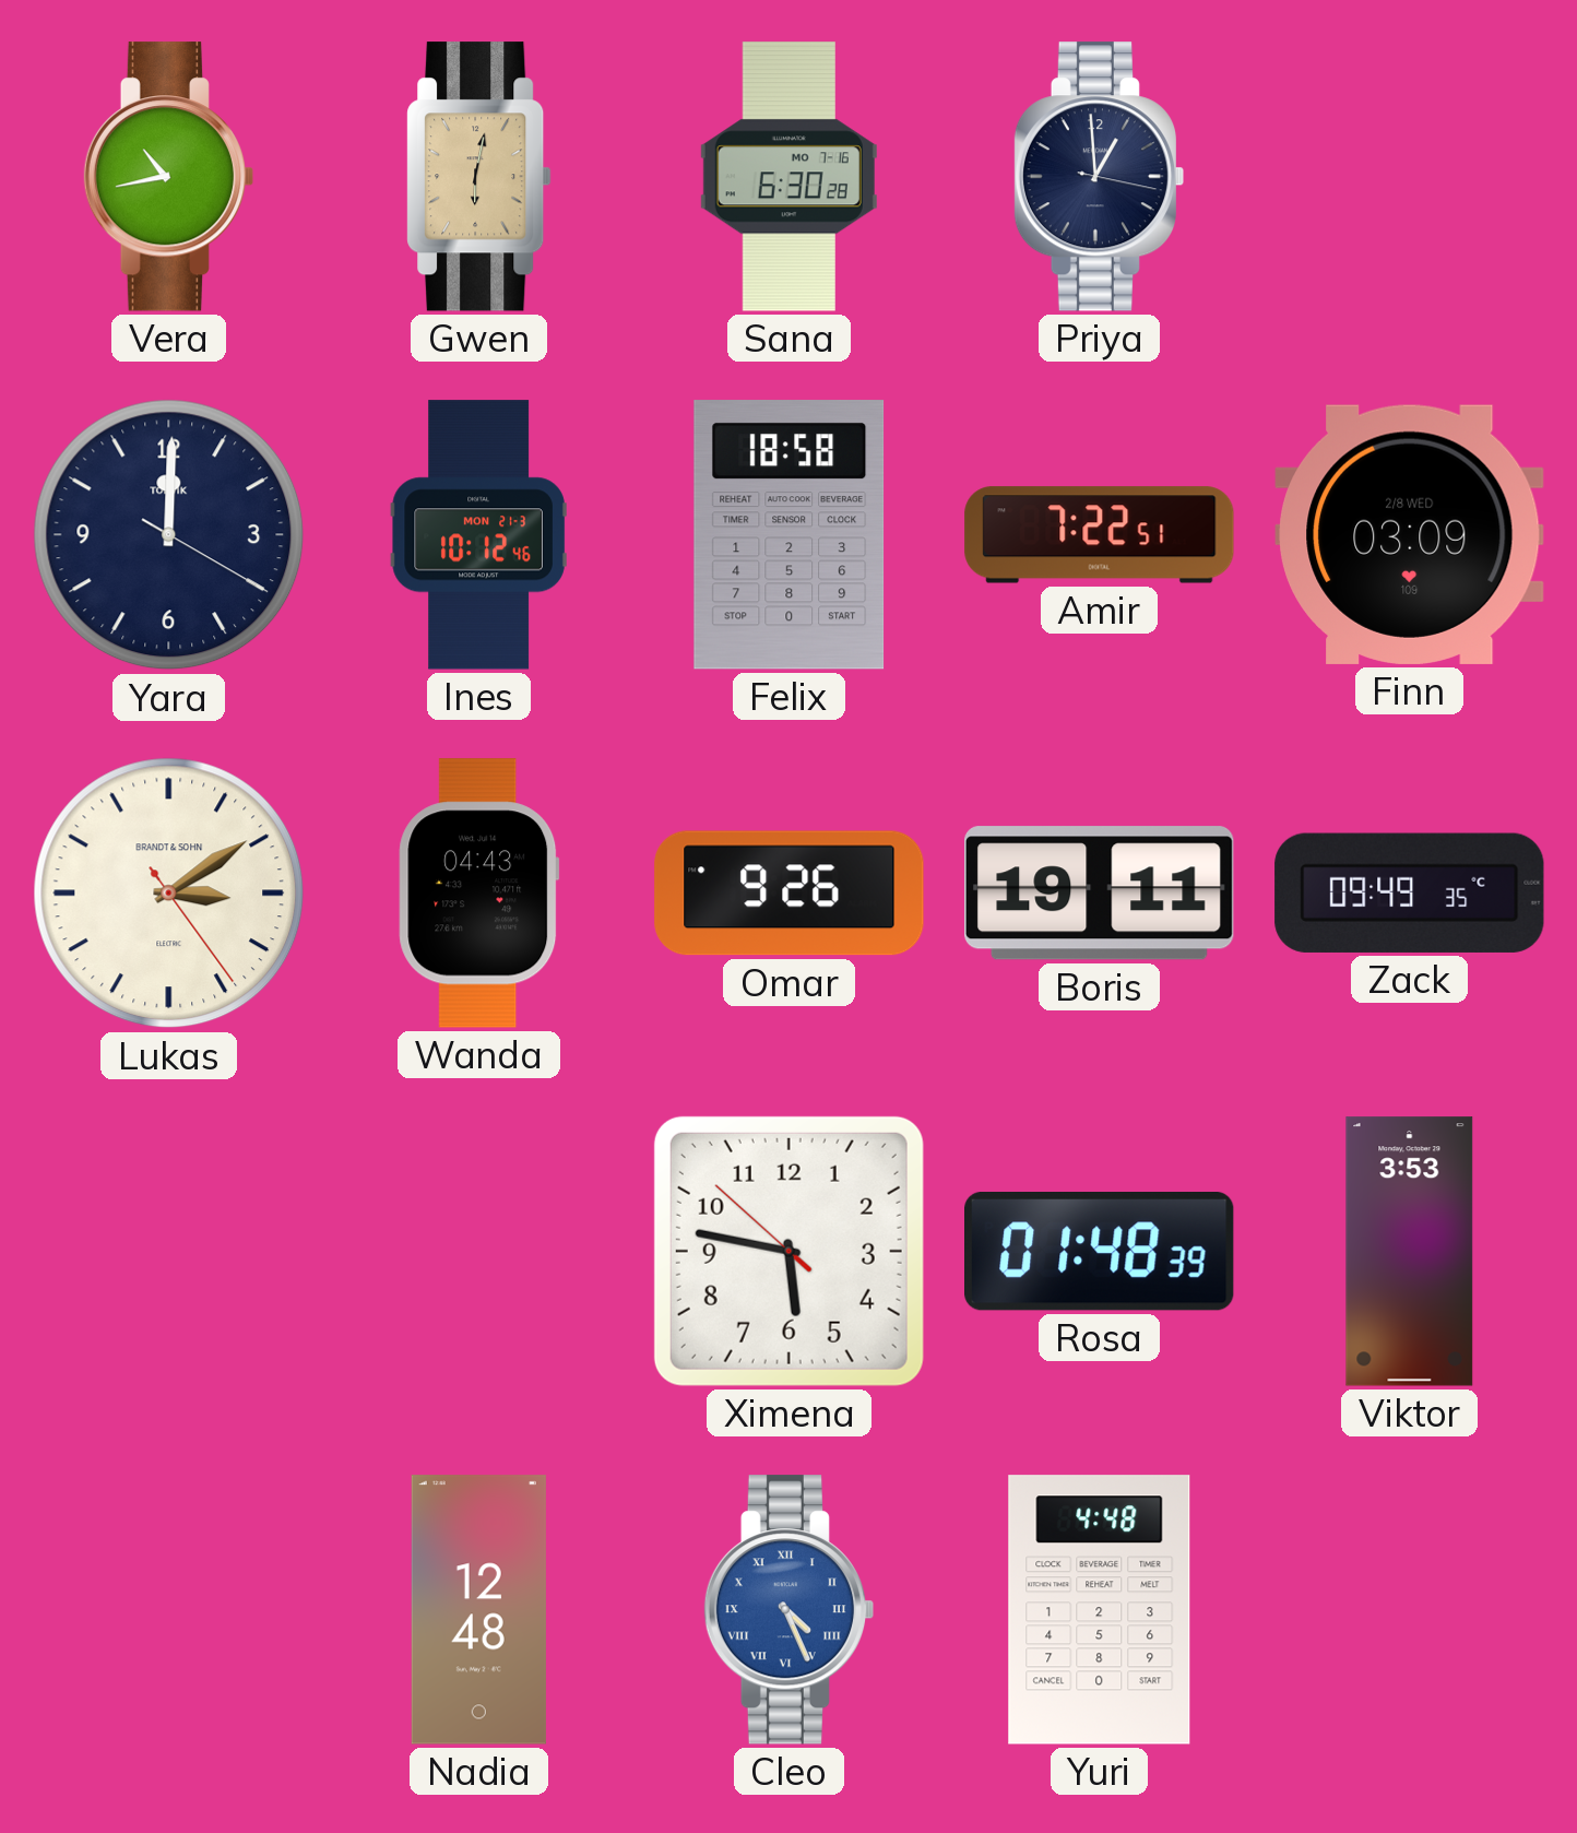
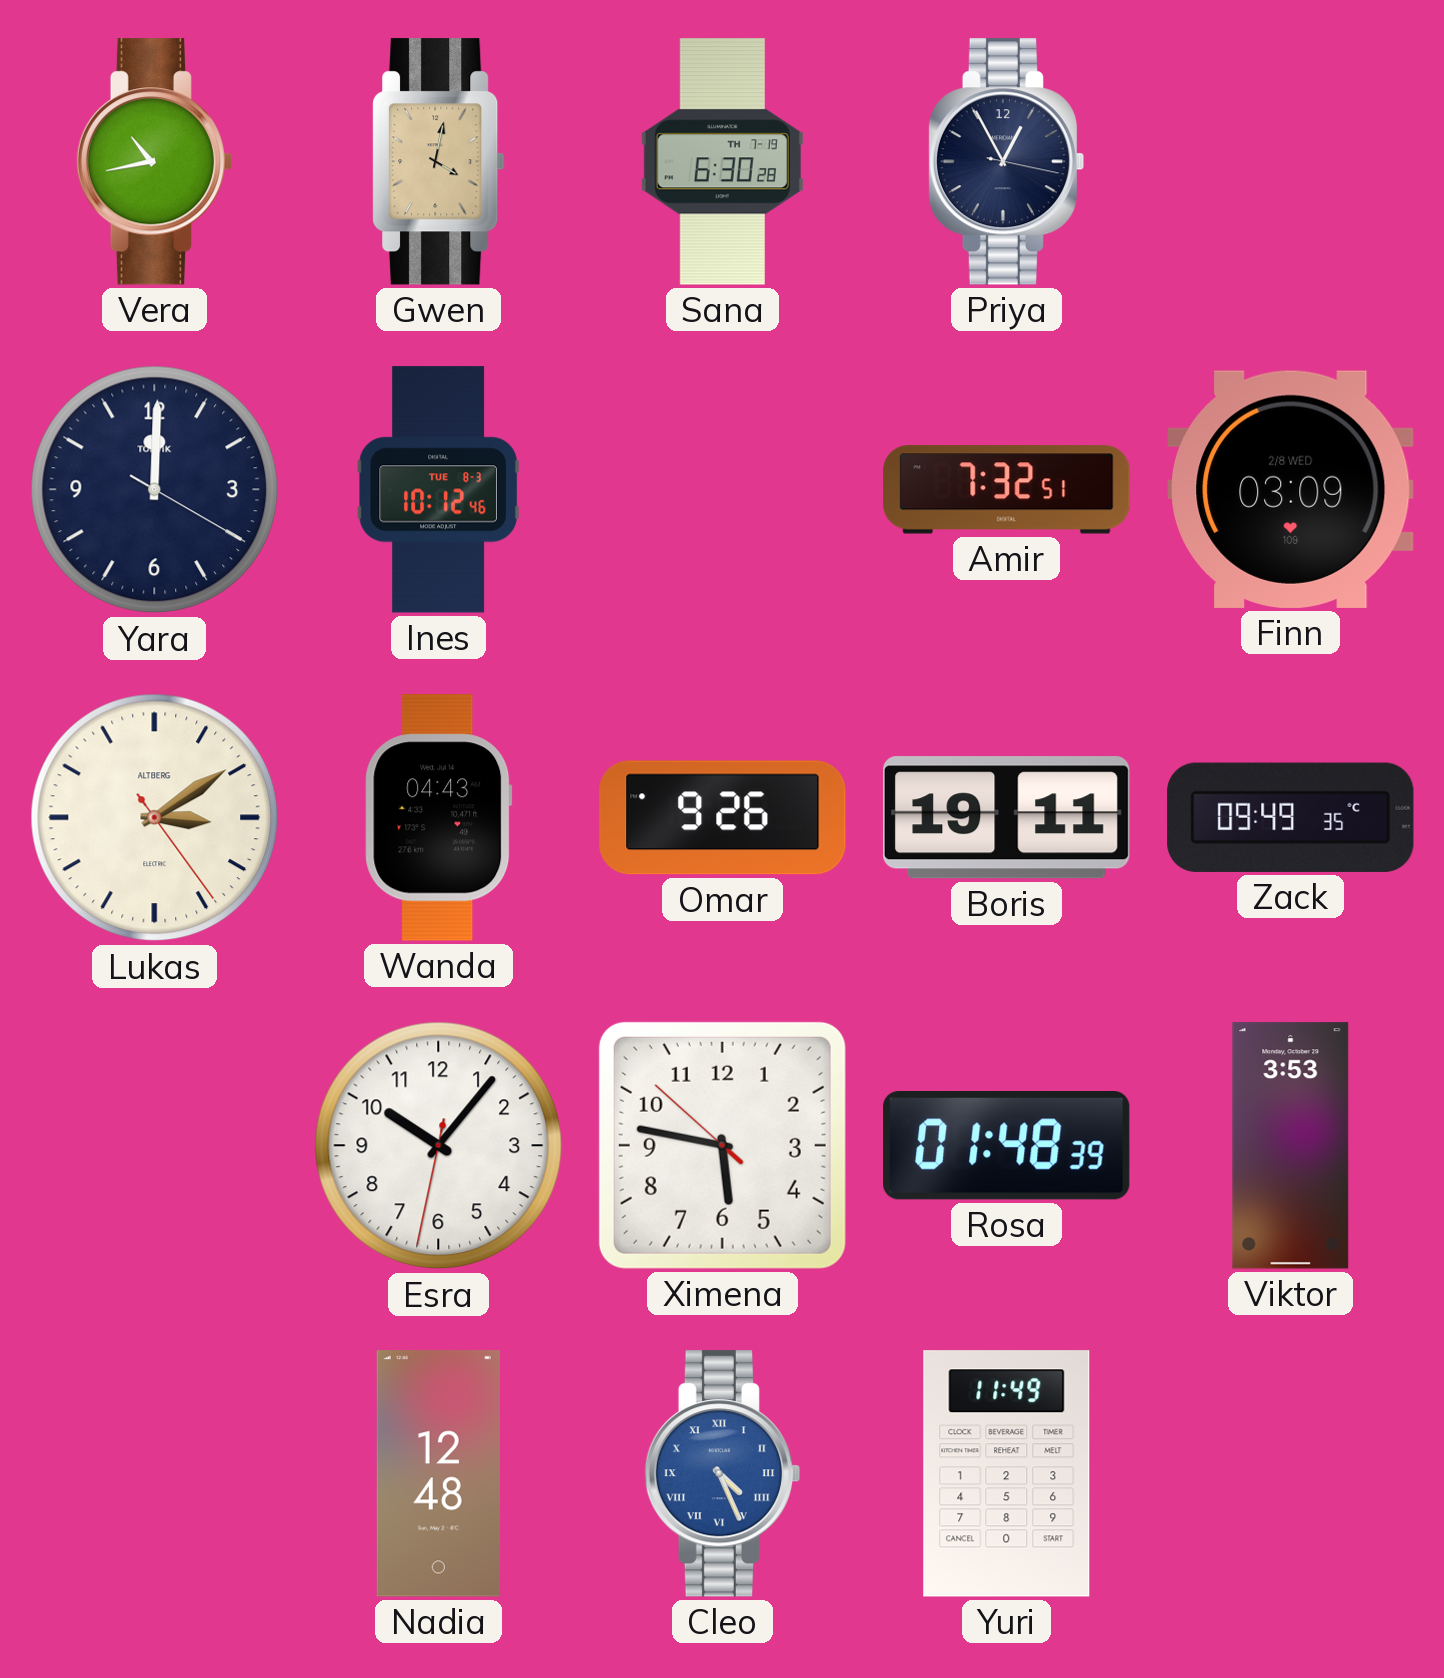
Gwen: 6:02 -> 4:02 (439, 162)
Sana date: MO 7-16 -> TH 7-19 (722, 162)
Priya: 12:59 -> 12:55 (1006, 162)
Ines date: MON 21-3 -> TUE 8-3 (438, 490)
Felix: 18:58 -> none (790, 535)
Amir: 7:22 -> 7:32 (1007, 490)
Lukas brand: BRANDT & SOHN -> ALTBERG (155, 818)
Esra: none -> 10:06 (439, 1146)
Yuri: 4:48 -> 11:49 (1007, 1474)
